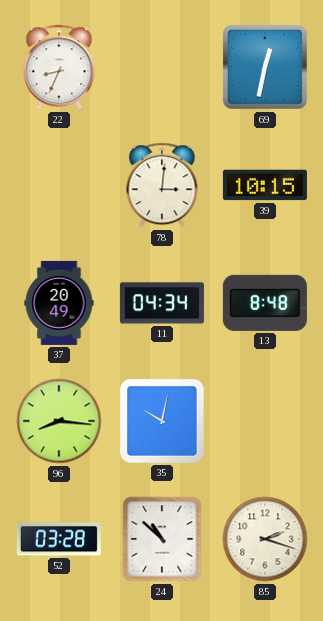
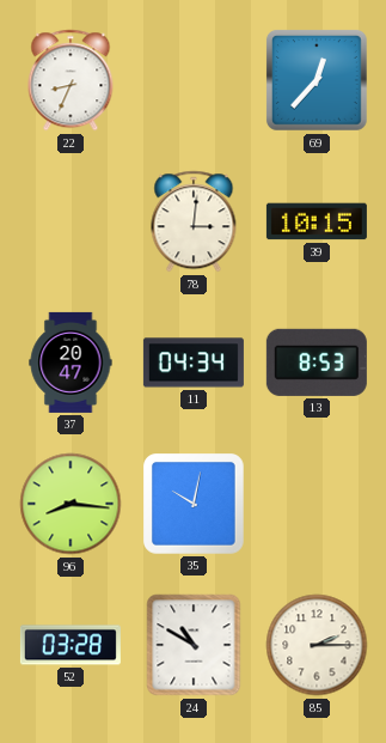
69: 12:32 -> 12:37 (317, 80)
37: 20:49 -> 20:47 (71, 363)
13: 8:48 -> 8:53 (317, 363)
24: 10:52 -> 10:50 (194, 645)
85: 2:18 -> 2:15 (317, 645)
